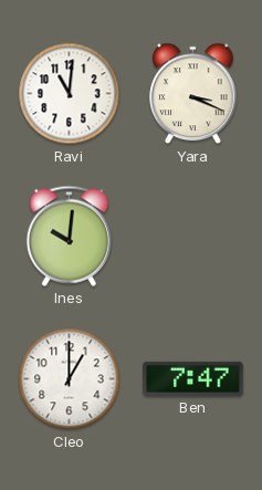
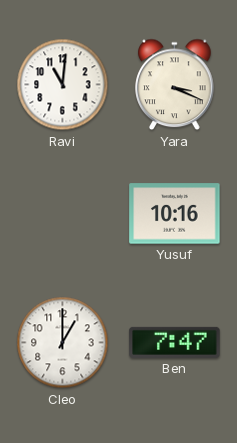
Ines: 10:01 -> none (69, 236)
Yusuf: none -> 10:16 (175, 214)
